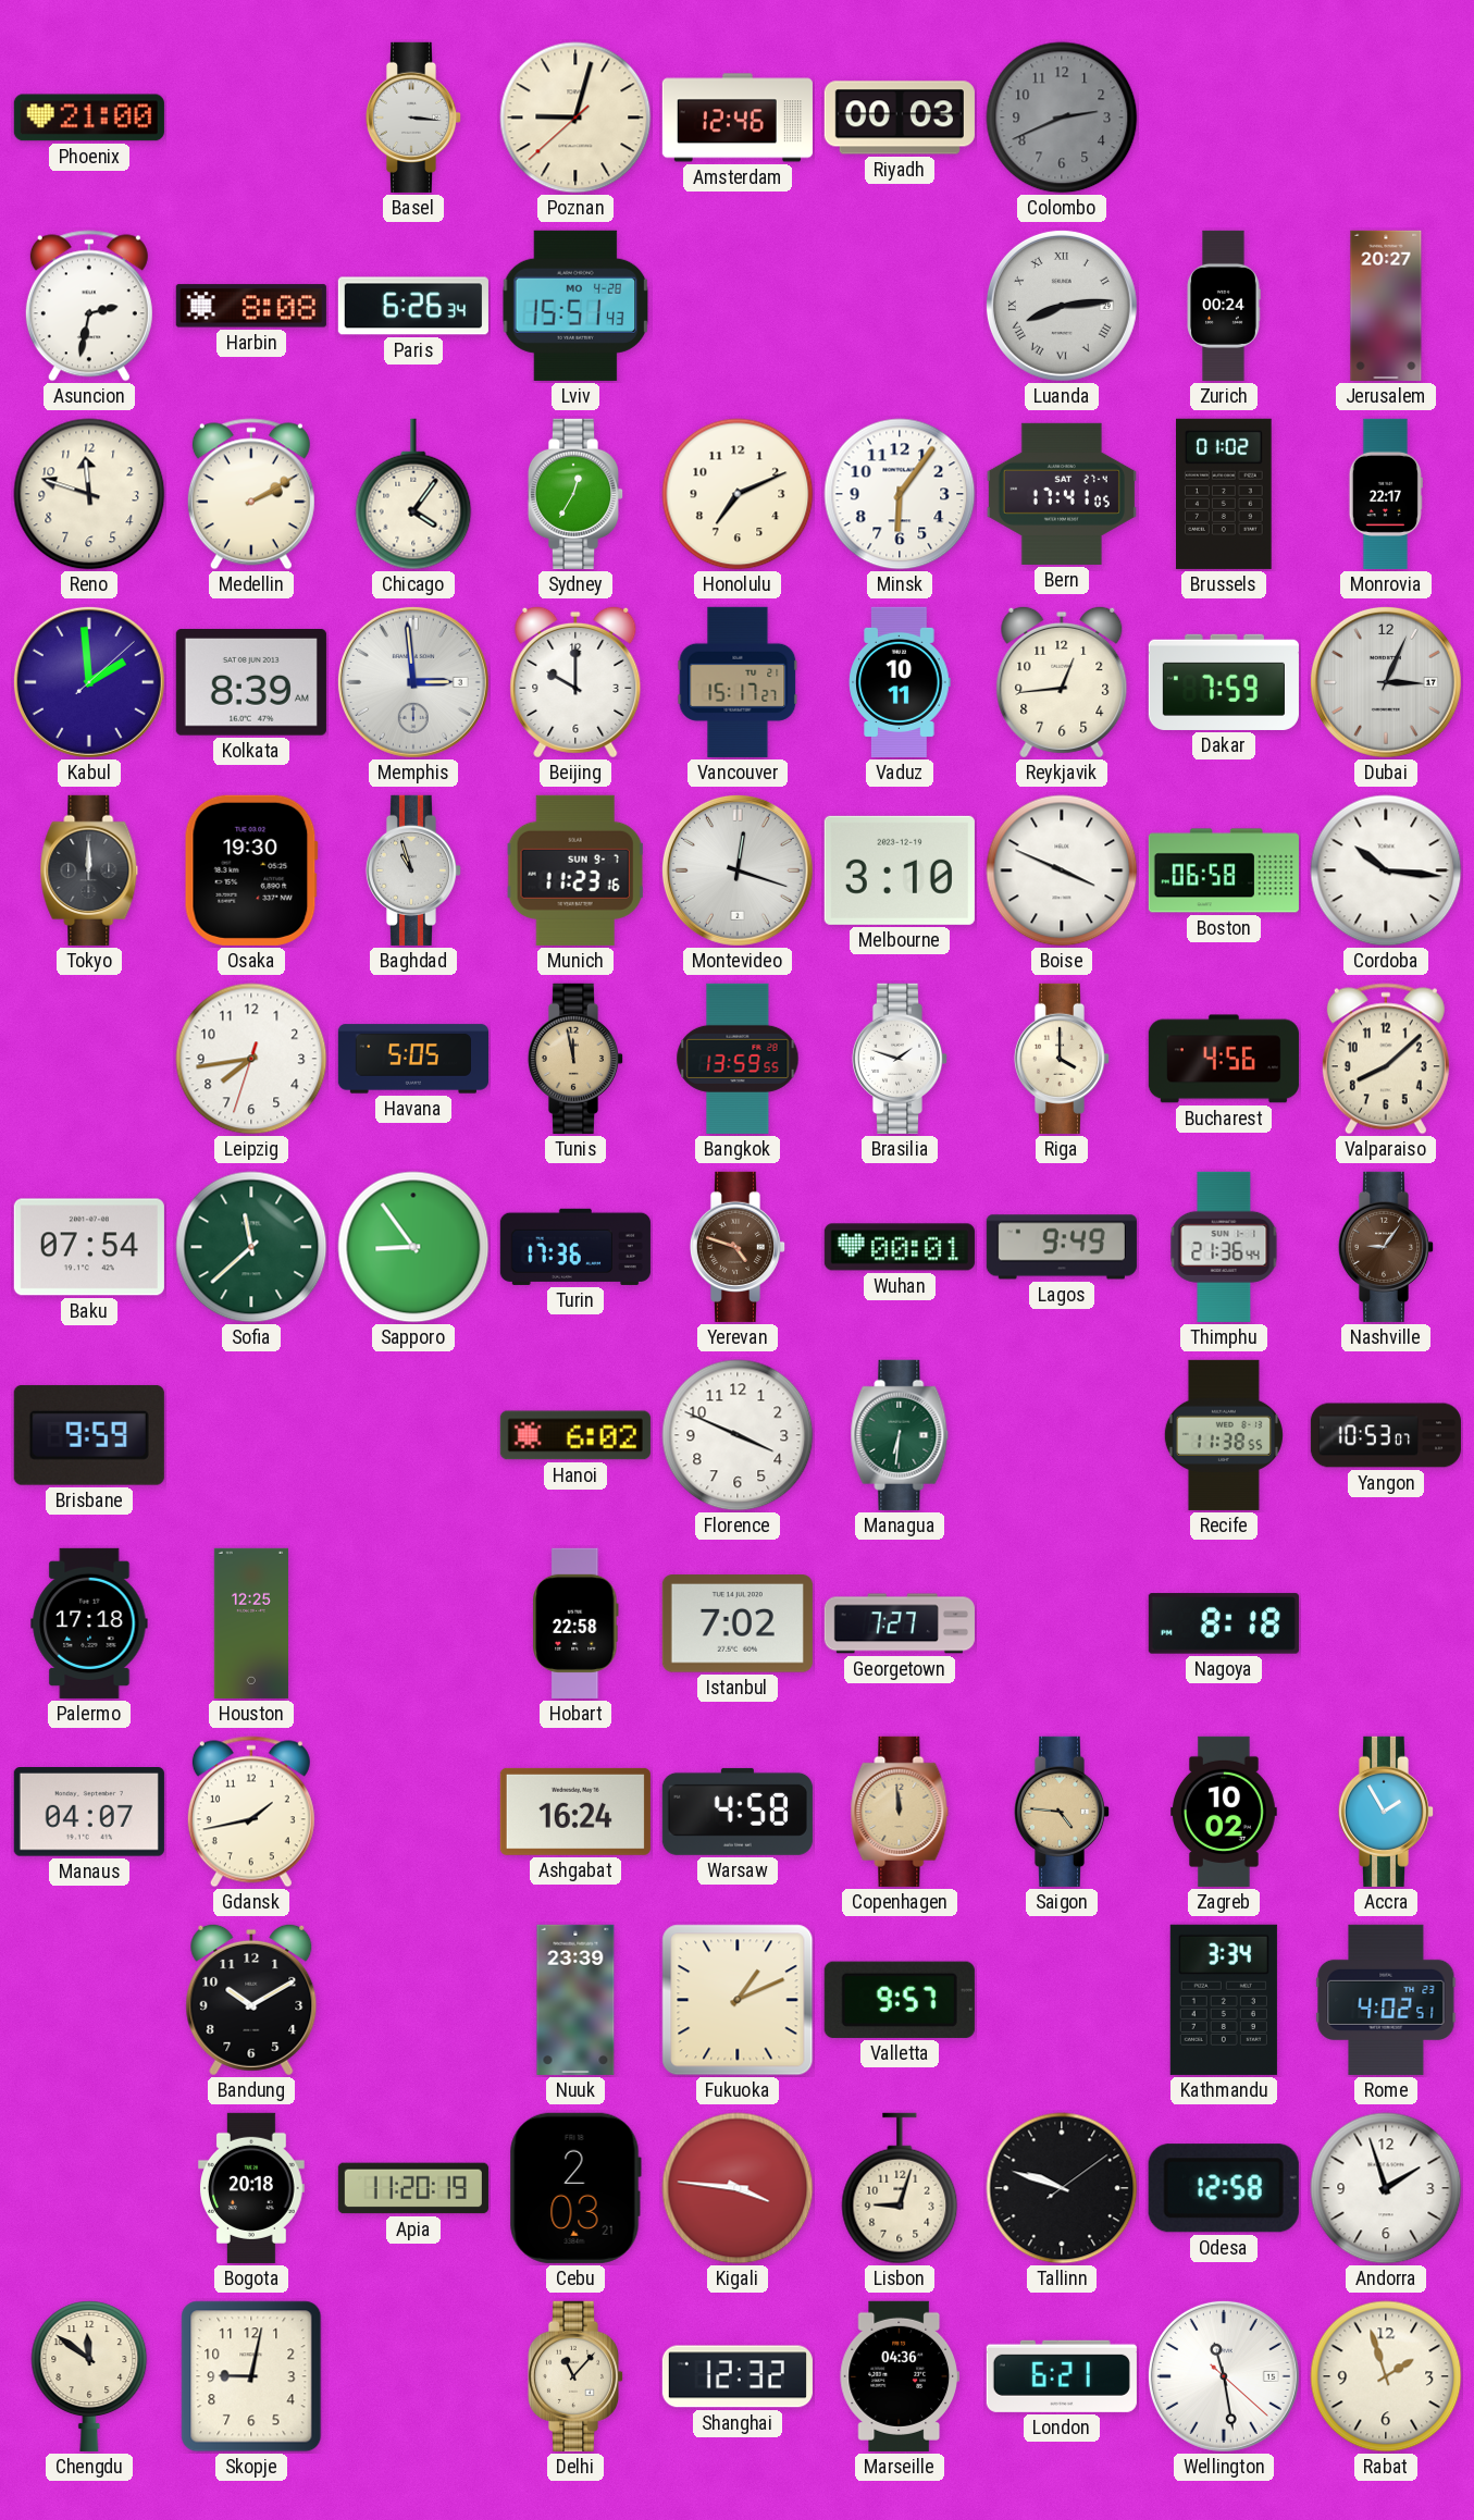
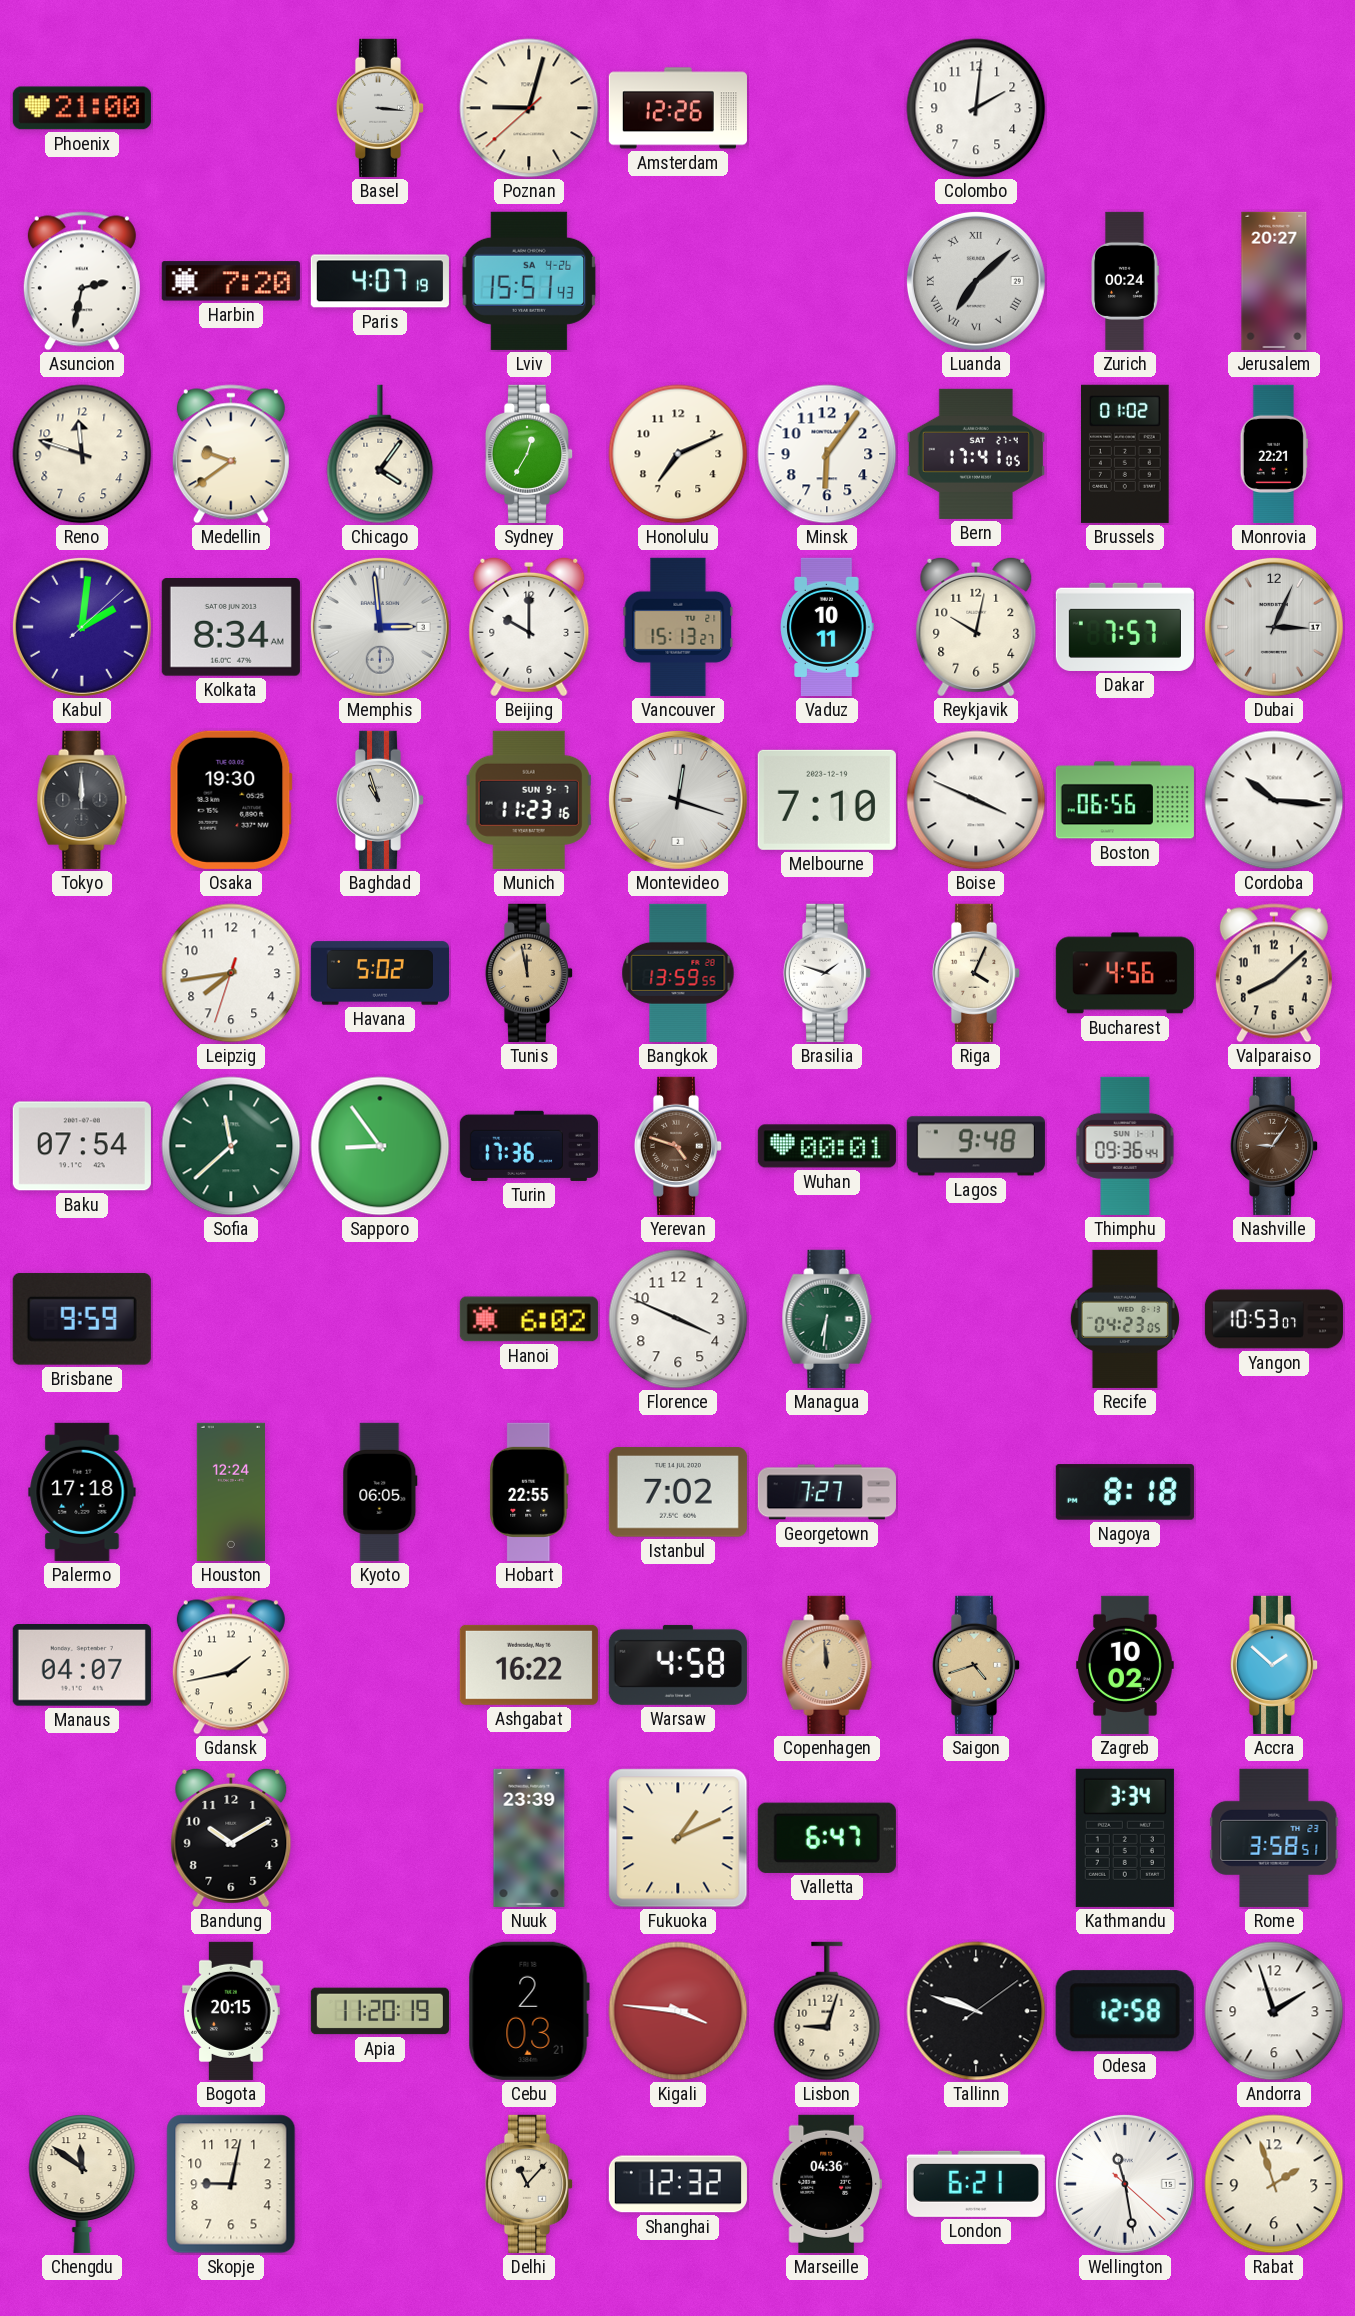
Amsterdam: 12:46 -> 12:26 (678, 108)
Riyadh: 00:03 -> none (900, 118)
Colombo: 2:41 -> 2:01 (976, 108)
Colombo dial: grey -> white (976, 108)
Harbin: 8:08 -> 7:20 (231, 281)
Paris: 6:26 -> 4:07 (380, 281)
Lviv date: MO 4-28 -> SA 4-26 (529, 281)
Luanda: 8:14 -> 7:08 (976, 281)
Medellin: 2:10 -> 9:39 (231, 454)
Monrovia: 22:17 -> 22:21 (1274, 454)
Kabul: 1:59 -> 2:01 (82, 627)
Kolkata: 8:39 -> 8:34 (231, 628)
Vancouver: 15:17 -> 15:13 (678, 627)
Reykjavik: 12:44 -> 10:02 (976, 627)
Dakar: 7:59 -> 7:57 (1125, 627)
Melbourne: 3:10 -> 7:10 (827, 800)
Boston: 06:58 -> 06:56 (1125, 800)
Havana: 5:05 -> 5:02 (380, 973)
Riga: 4:00 -> 4:04 (976, 973)
Lagos: 9:49 -> 9:48 (976, 1146)
Thimphu: 21:36 -> 09:36 (1125, 1146)
Recife: 11:38 -> 04:23 (1125, 1319)
Houston: 12:25 -> 12:24 (231, 1492)
Kyoto: none -> 06:05 (380, 1492)
Hobart: 22:58 -> 22:55 (529, 1492)
Ashgabat: 16:24 -> 16:22 (529, 1665)
Saigon: 4:46 -> 4:42 (976, 1665)
Accra: 1:55 -> 1:52 (1274, 1665)
Valletta: 9:57 -> 6:47 (827, 1838)
Rome: 4:02 -> 3:58 (1274, 1838)
Bogota: 20:18 -> 20:15 (232, 2011)
